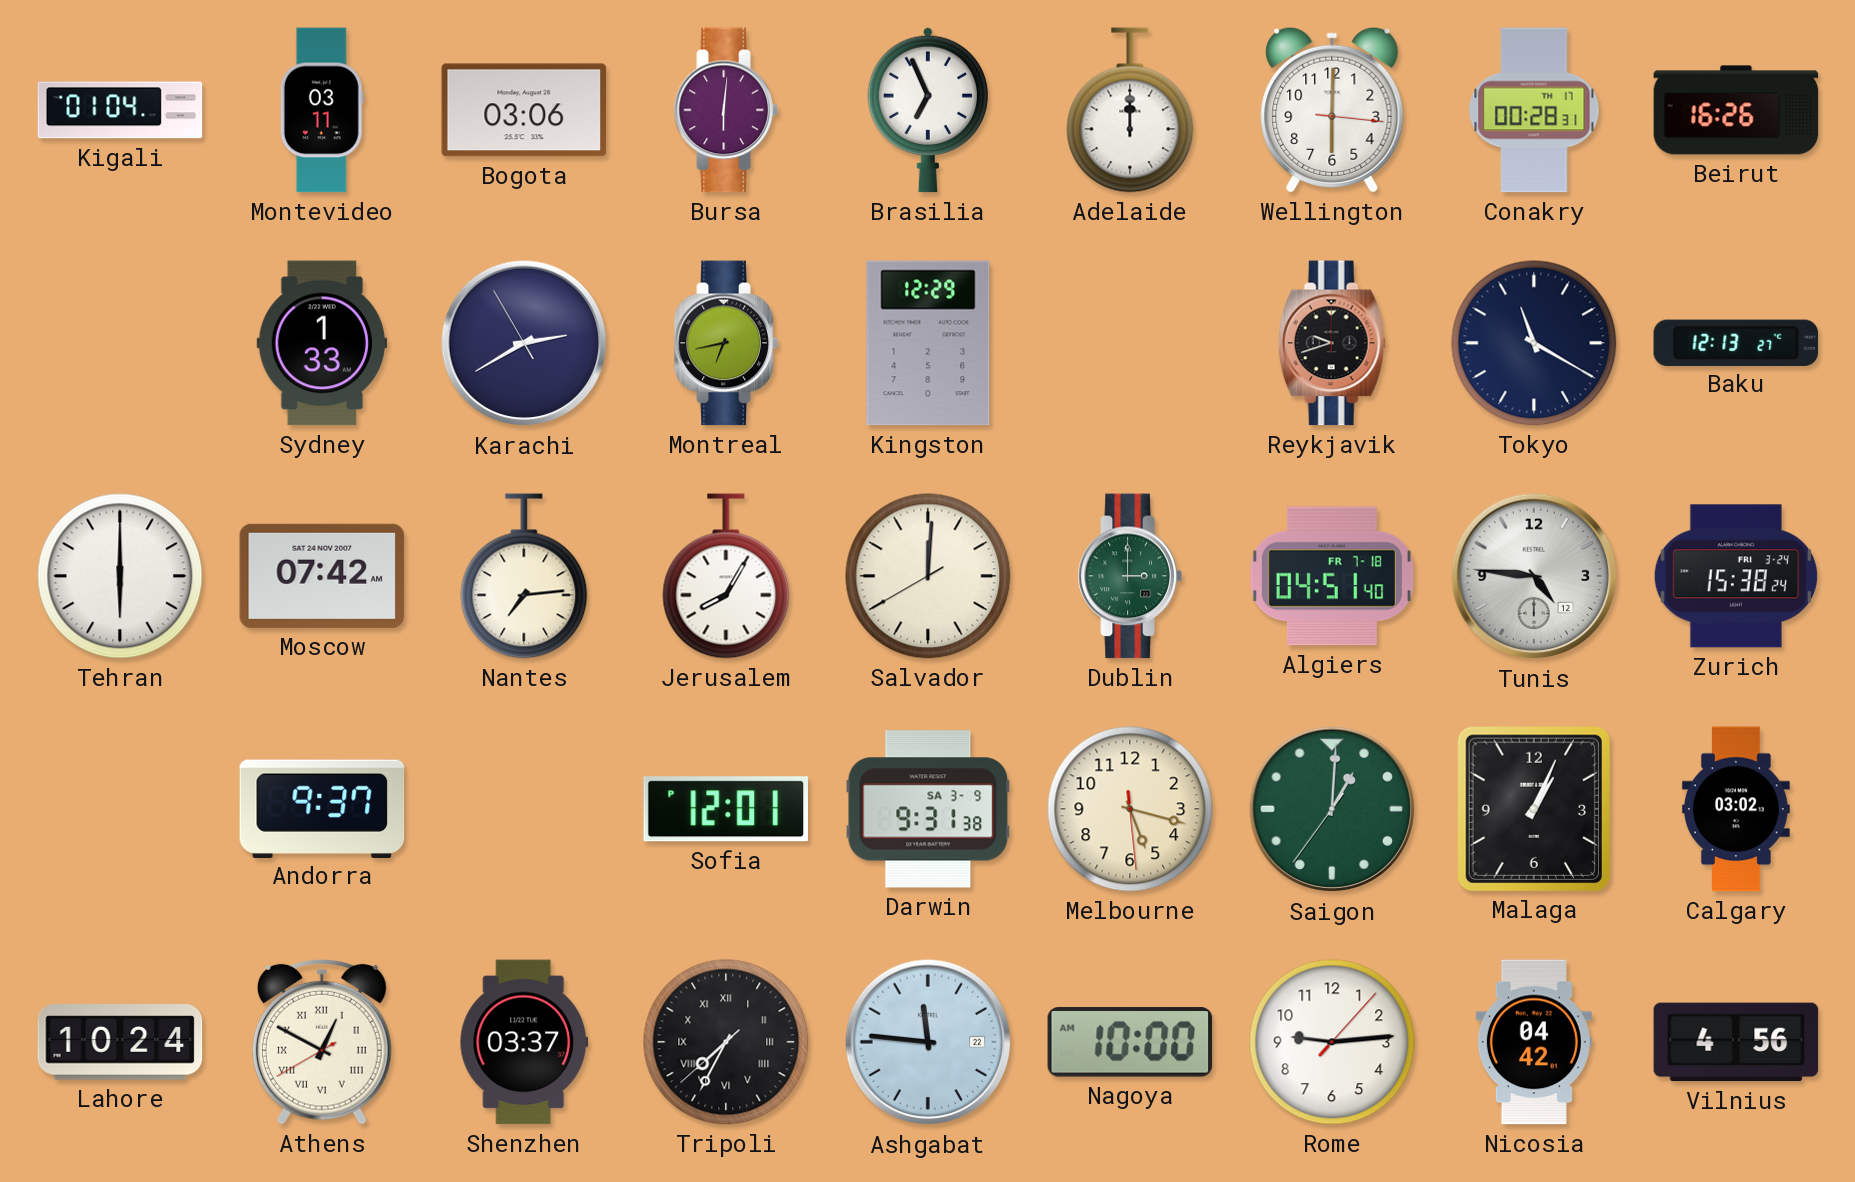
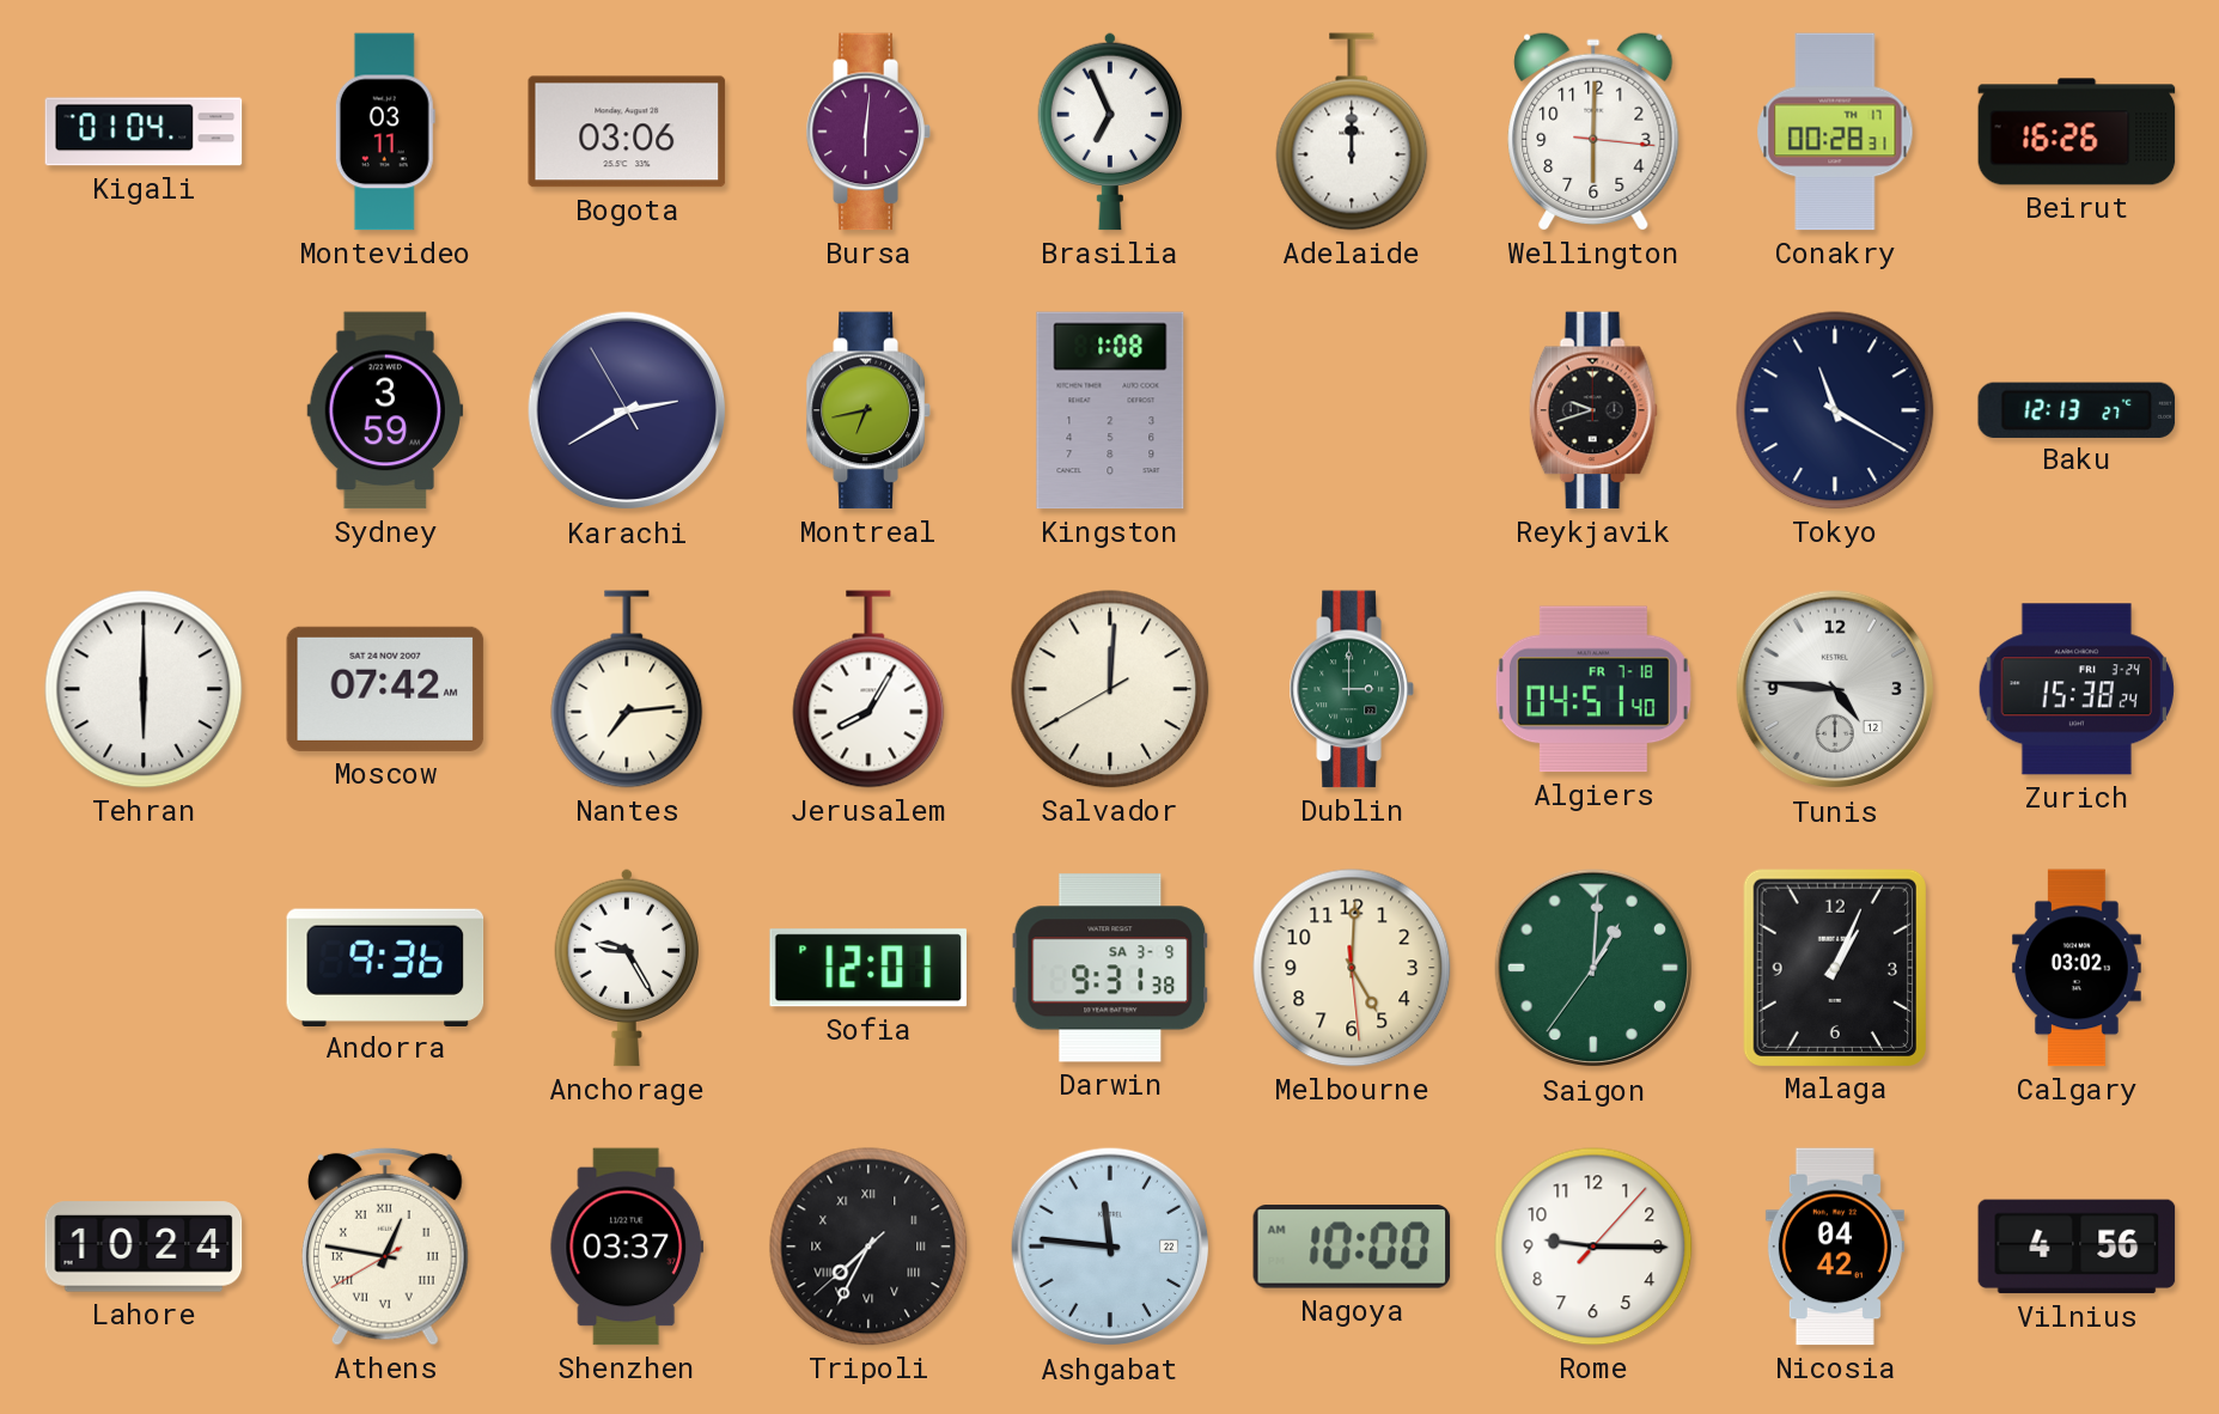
Sydney: 1:33 -> 3:59 (385, 410)
Kingston: 12:29 -> 1:08 (1110, 410)
Andorra: 9:37 -> 9:36 (385, 967)
Anchorage: none -> 9:25 (626, 968)
Melbourne: 5:17 -> 5:00 (1352, 968)
Athens: 12:49 -> 12:46 (385, 1247)
Rome: 9:14 -> 9:15 (1593, 1247)
